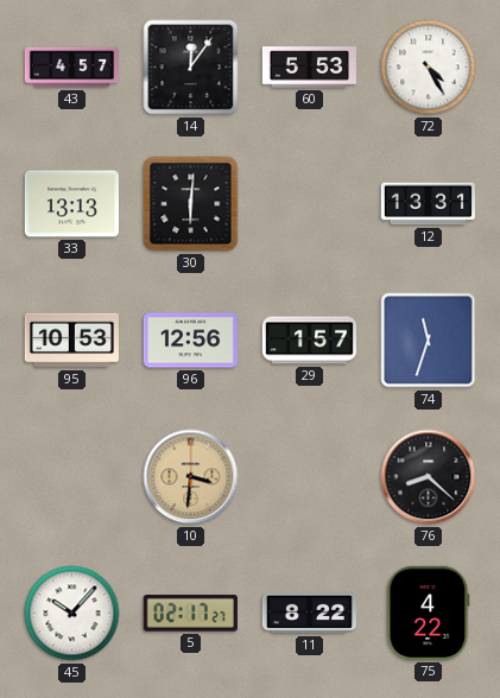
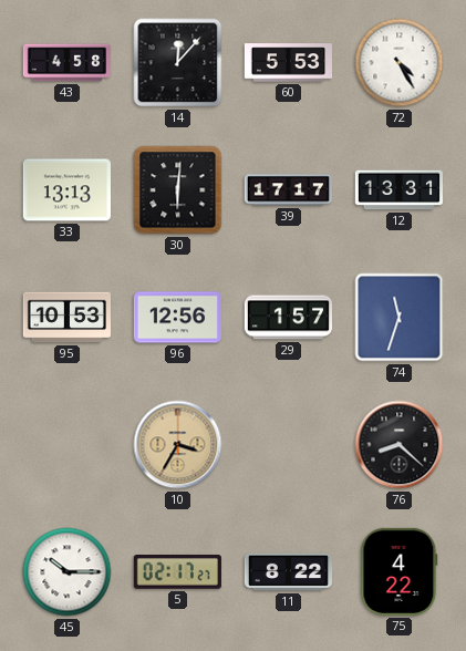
43: 4:57 -> 4:58 (66, 63)
14: 12:06 -> 12:07 (178, 63)
39: none -> 17:17 (288, 190)
10: 3:31 -> 3:35 (178, 445)
45: 10:07 -> 10:15 (68, 572)
